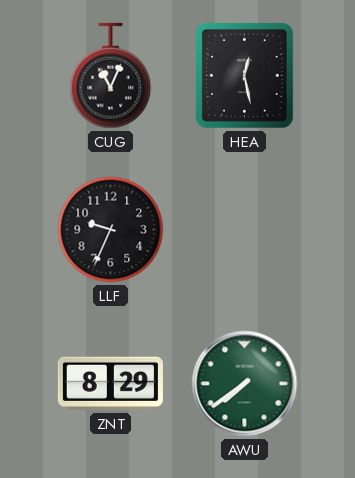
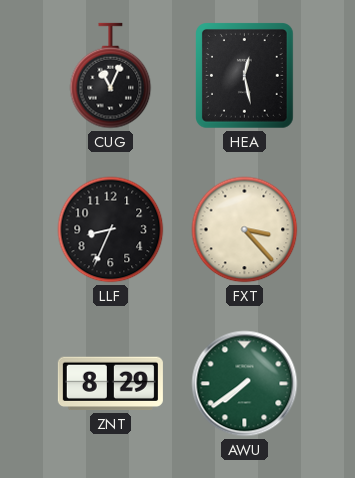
LLF: 9:34 -> 8:34 (111, 230)
FXT: none -> 3:23 (245, 230)
